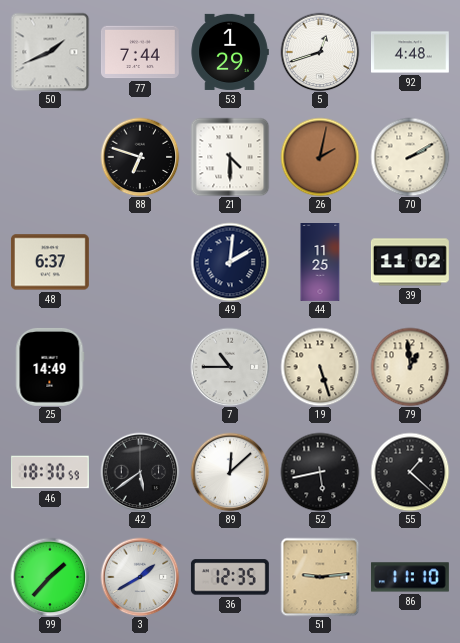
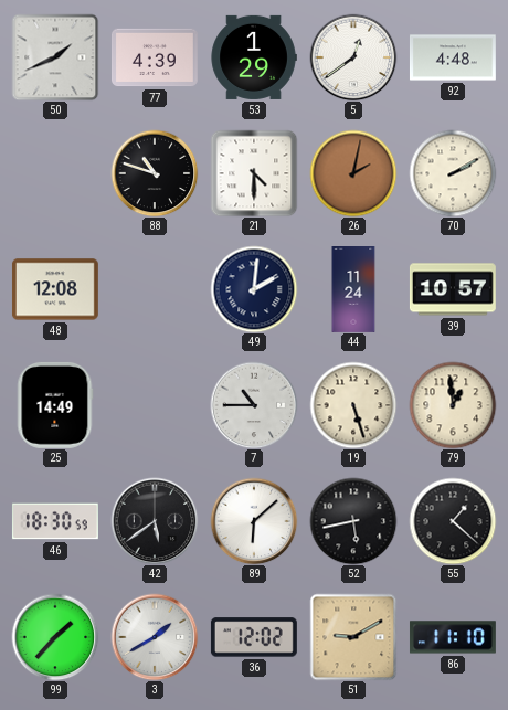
77: 7:44 -> 4:39 (155, 57)
5: 12:42 -> 12:39 (353, 57)
88: 6:48 -> 10:48 (155, 173)
48: 6:37 -> 12:08 (55, 289)
44: 11:25 -> 11:24 (353, 290)
39: 11:02 -> 10:57 (453, 289)
89: 12:08 -> 6:08 (254, 521)
36: 12:35 -> 12:02 (254, 637)
51: 9:14 -> 9:10 (353, 637)
